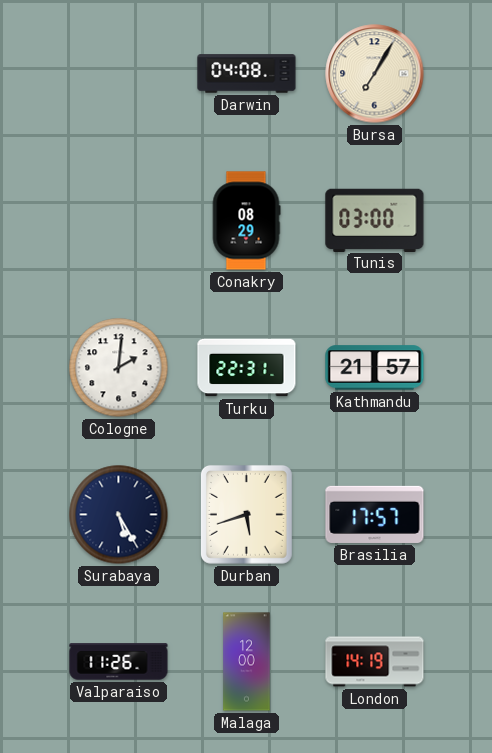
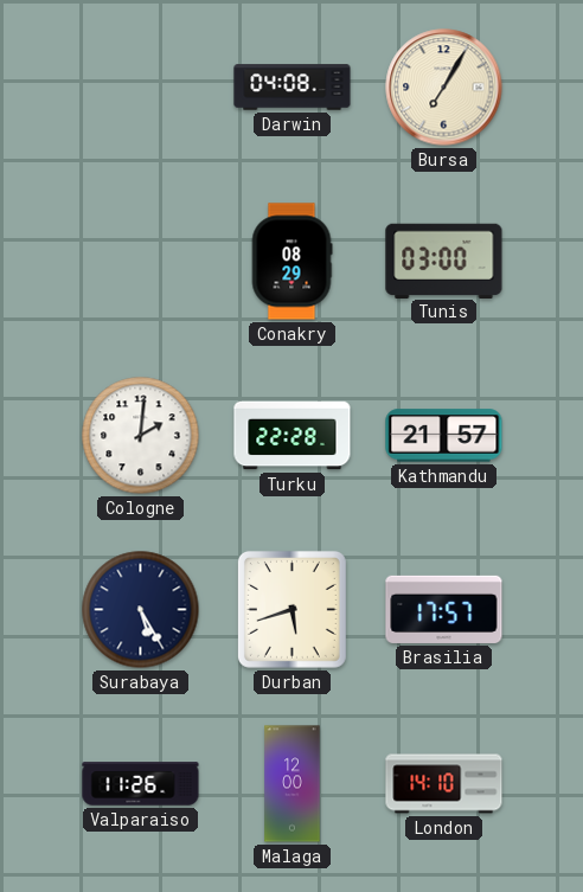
Turku: 22:31 -> 22:28 (293, 436)
London: 14:19 -> 14:10 (444, 784)
